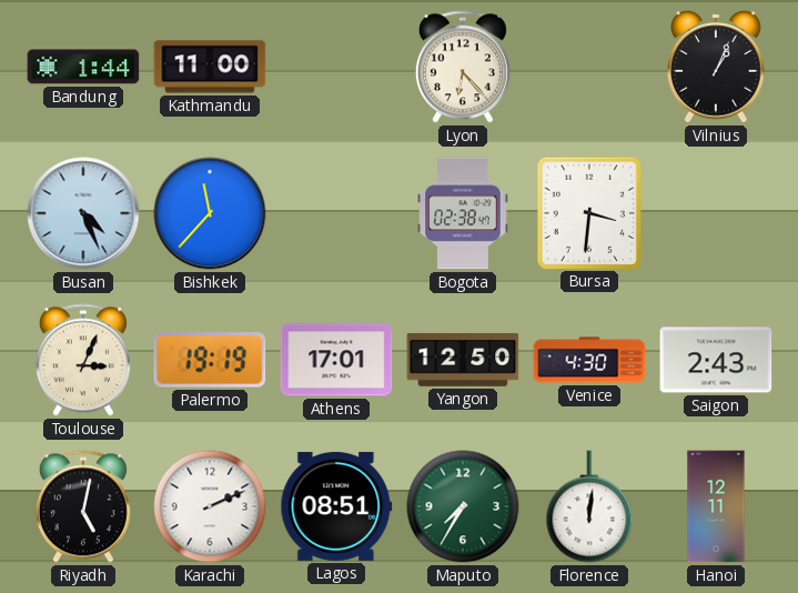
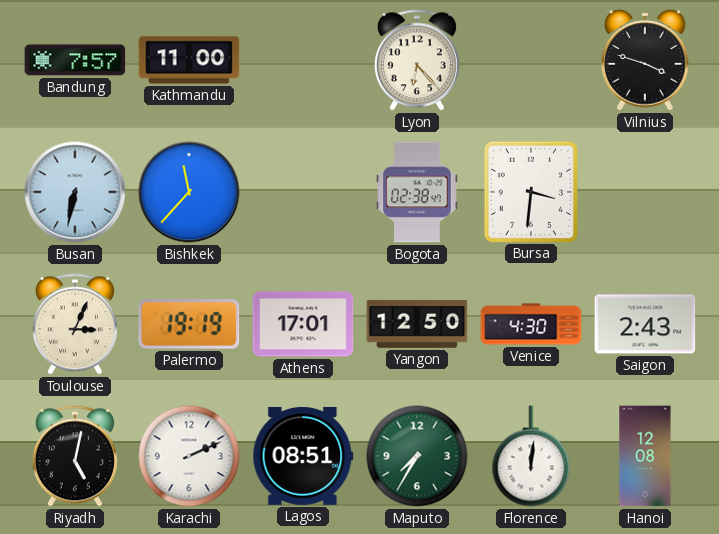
Bandung: 1:44 -> 7:57 (75, 60)
Vilnius: 1:04 -> 3:48 (646, 60)
Busan: 4:26 -> 6:32 (75, 192)
Hanoi: 12:11 -> 12:08 (645, 456)
